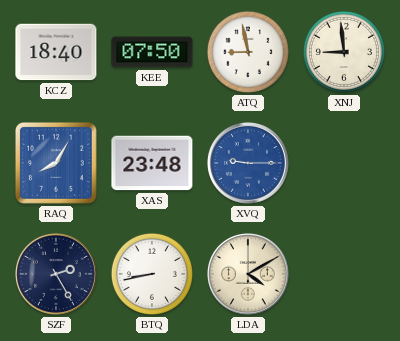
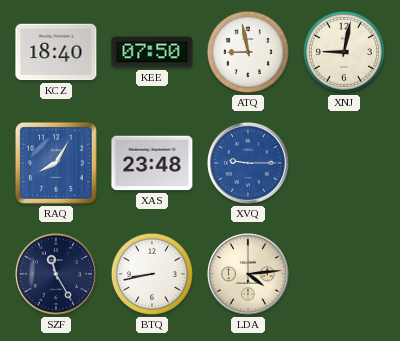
XNJ: 8:59 -> 9:02 (344, 52)
SZF: 2:25 -> 11:25 (56, 274)
LDA: 4:10 -> 4:14 (248, 274)
